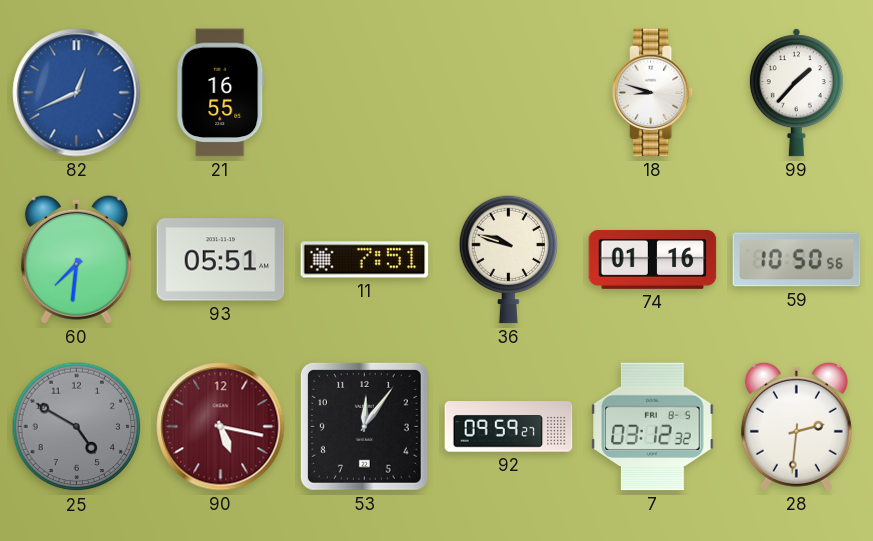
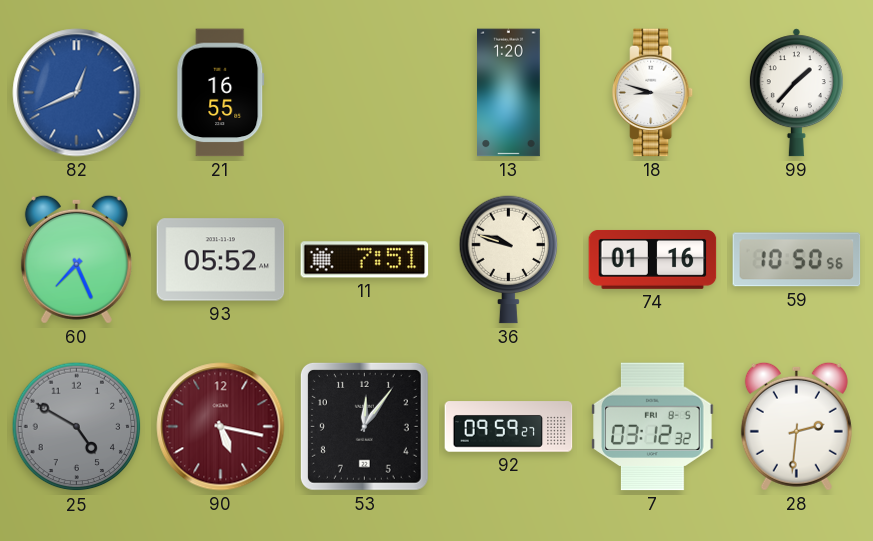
13: none -> 1:20 (509, 93)
60: 7:31 -> 7:26 (76, 259)
93: 05:51 -> 05:52 (221, 260)
